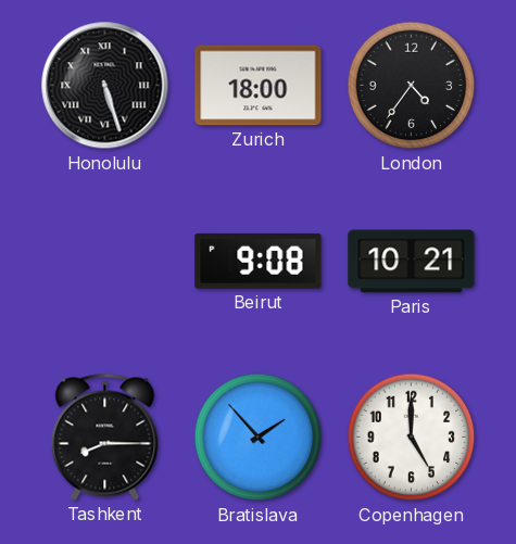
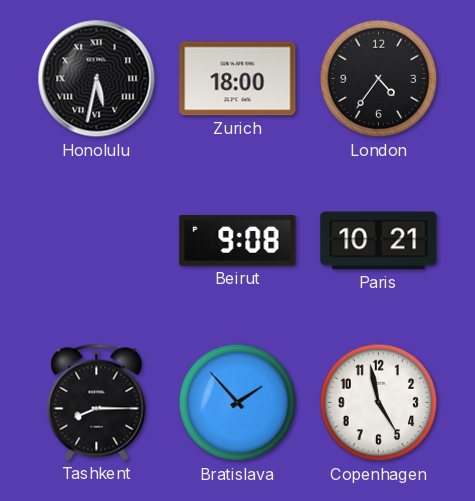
Honolulu: 5:27 -> 5:32 (97, 79)
Copenhagen: 5:00 -> 4:58 (379, 403)
